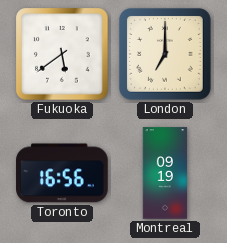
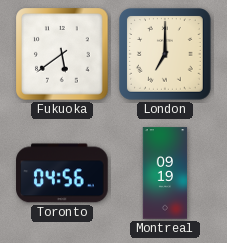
Toronto: 16:56 -> 04:56 (62, 173)
